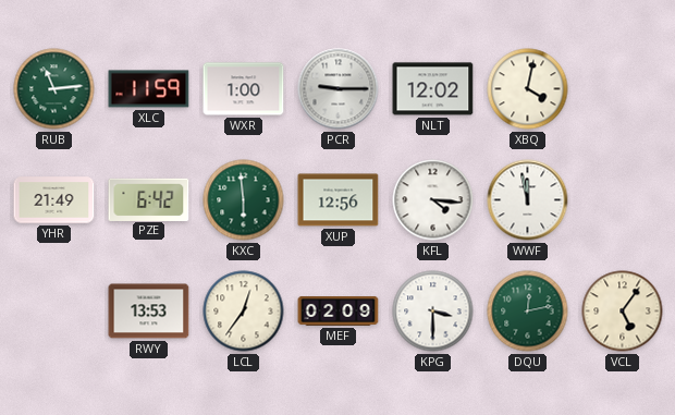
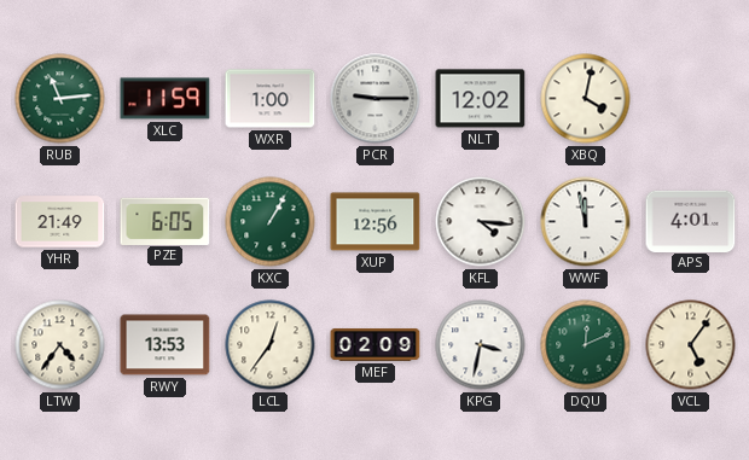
PZE: 6:42 -> 6:05 (166, 221)
KXC: 5:59 -> 1:05 (271, 222)
APS: none -> 4:01 (691, 221)
LTW: none -> 4:36 (60, 345)
KPG: 3:30 -> 3:32 (481, 345)
DQU: 12:13 -> 12:11 (586, 345)
